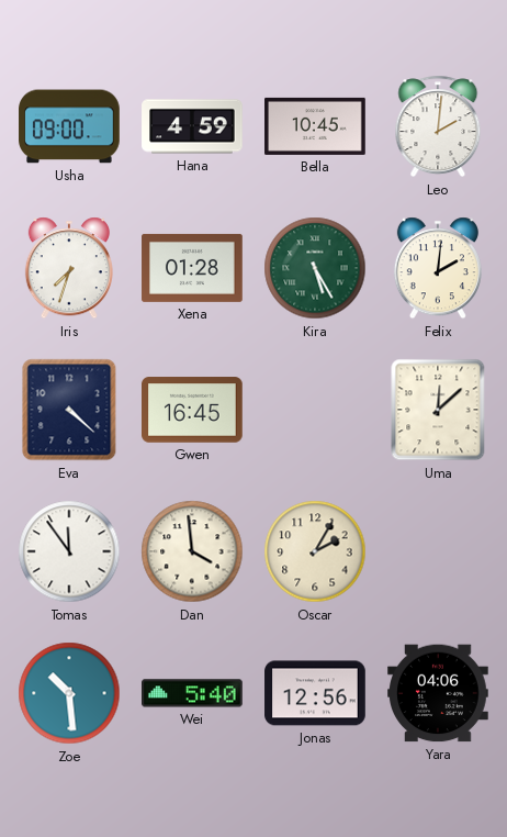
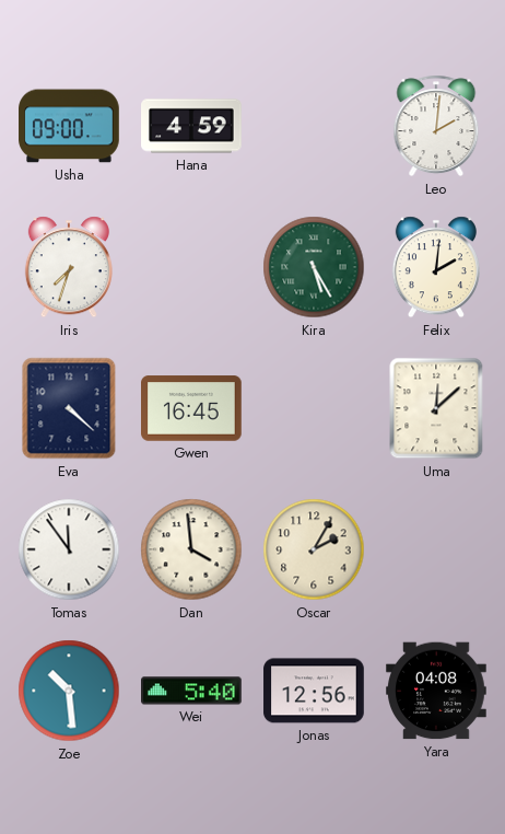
Bella: 10:45 -> none (315, 126)
Xena: 01:28 -> none (192, 268)
Yara: 04:06 -> 04:08 (436, 691)
